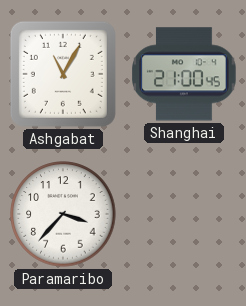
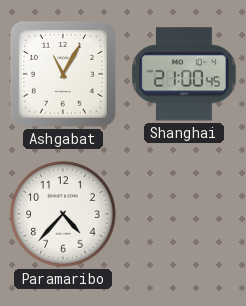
Paramaribo: 3:37 -> 4:37 (63, 214)
